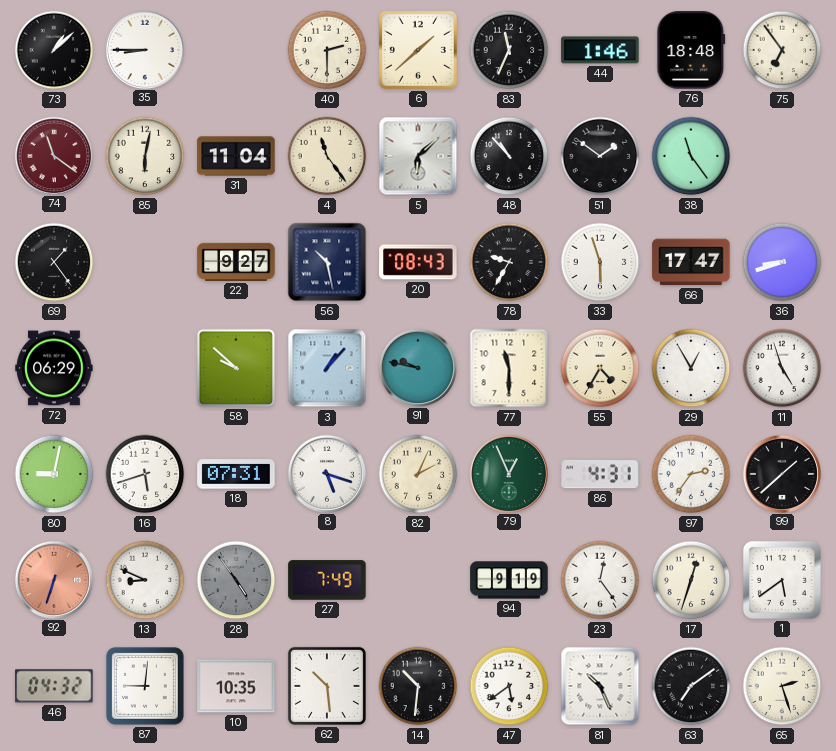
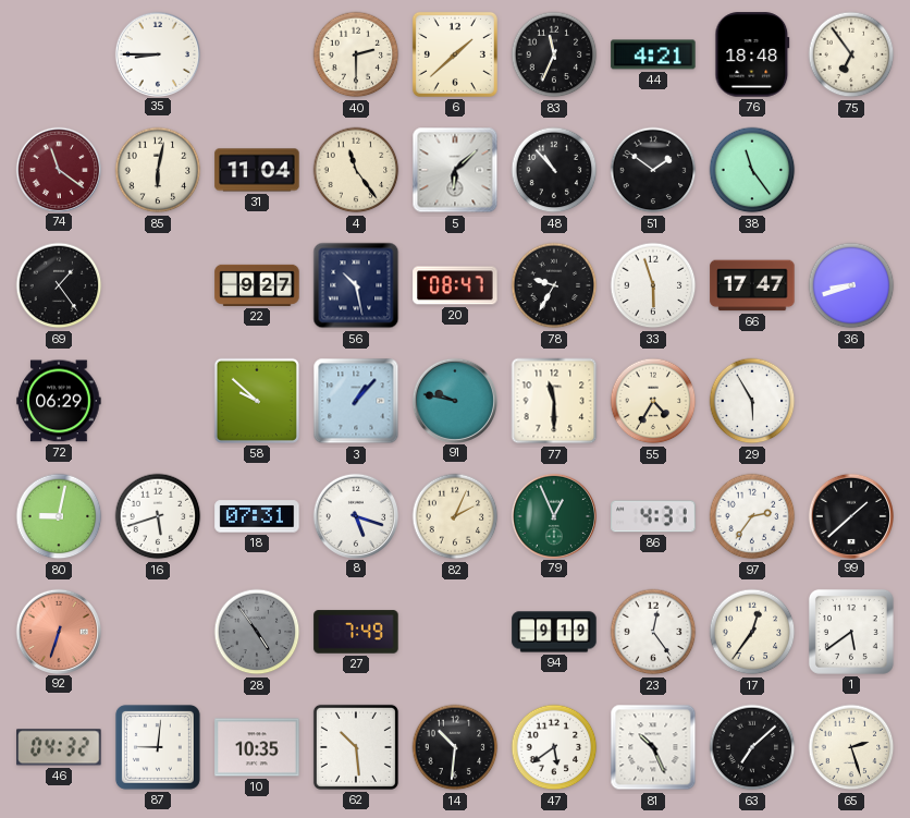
73: 1:08 -> none (54, 50)
44: 1:46 -> 4:21 (653, 54)
20: 08:43 -> 08:47 (455, 285)
29: 12:55 -> 5:55 (752, 401)
11: 4:57 -> none (782, 368)
13: 8:49 -> none (145, 580)
17: 12:33 -> 12:36 (752, 632)
63: 7:09 -> 7:08 (752, 747)
